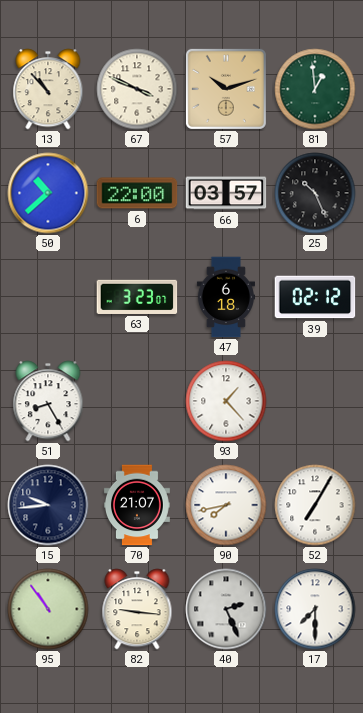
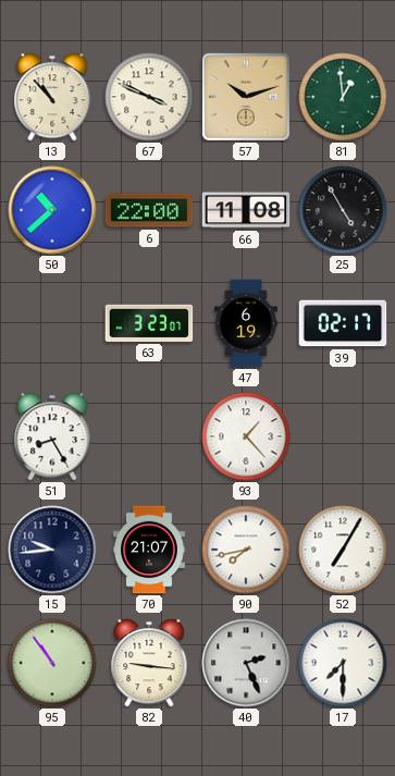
66: 03:57 -> 11:08 (246, 210)
25: 10:26 -> 4:55 (343, 210)
47: 6:18 -> 6:19 (245, 323)
39: 02:12 -> 02:17 (343, 323)
